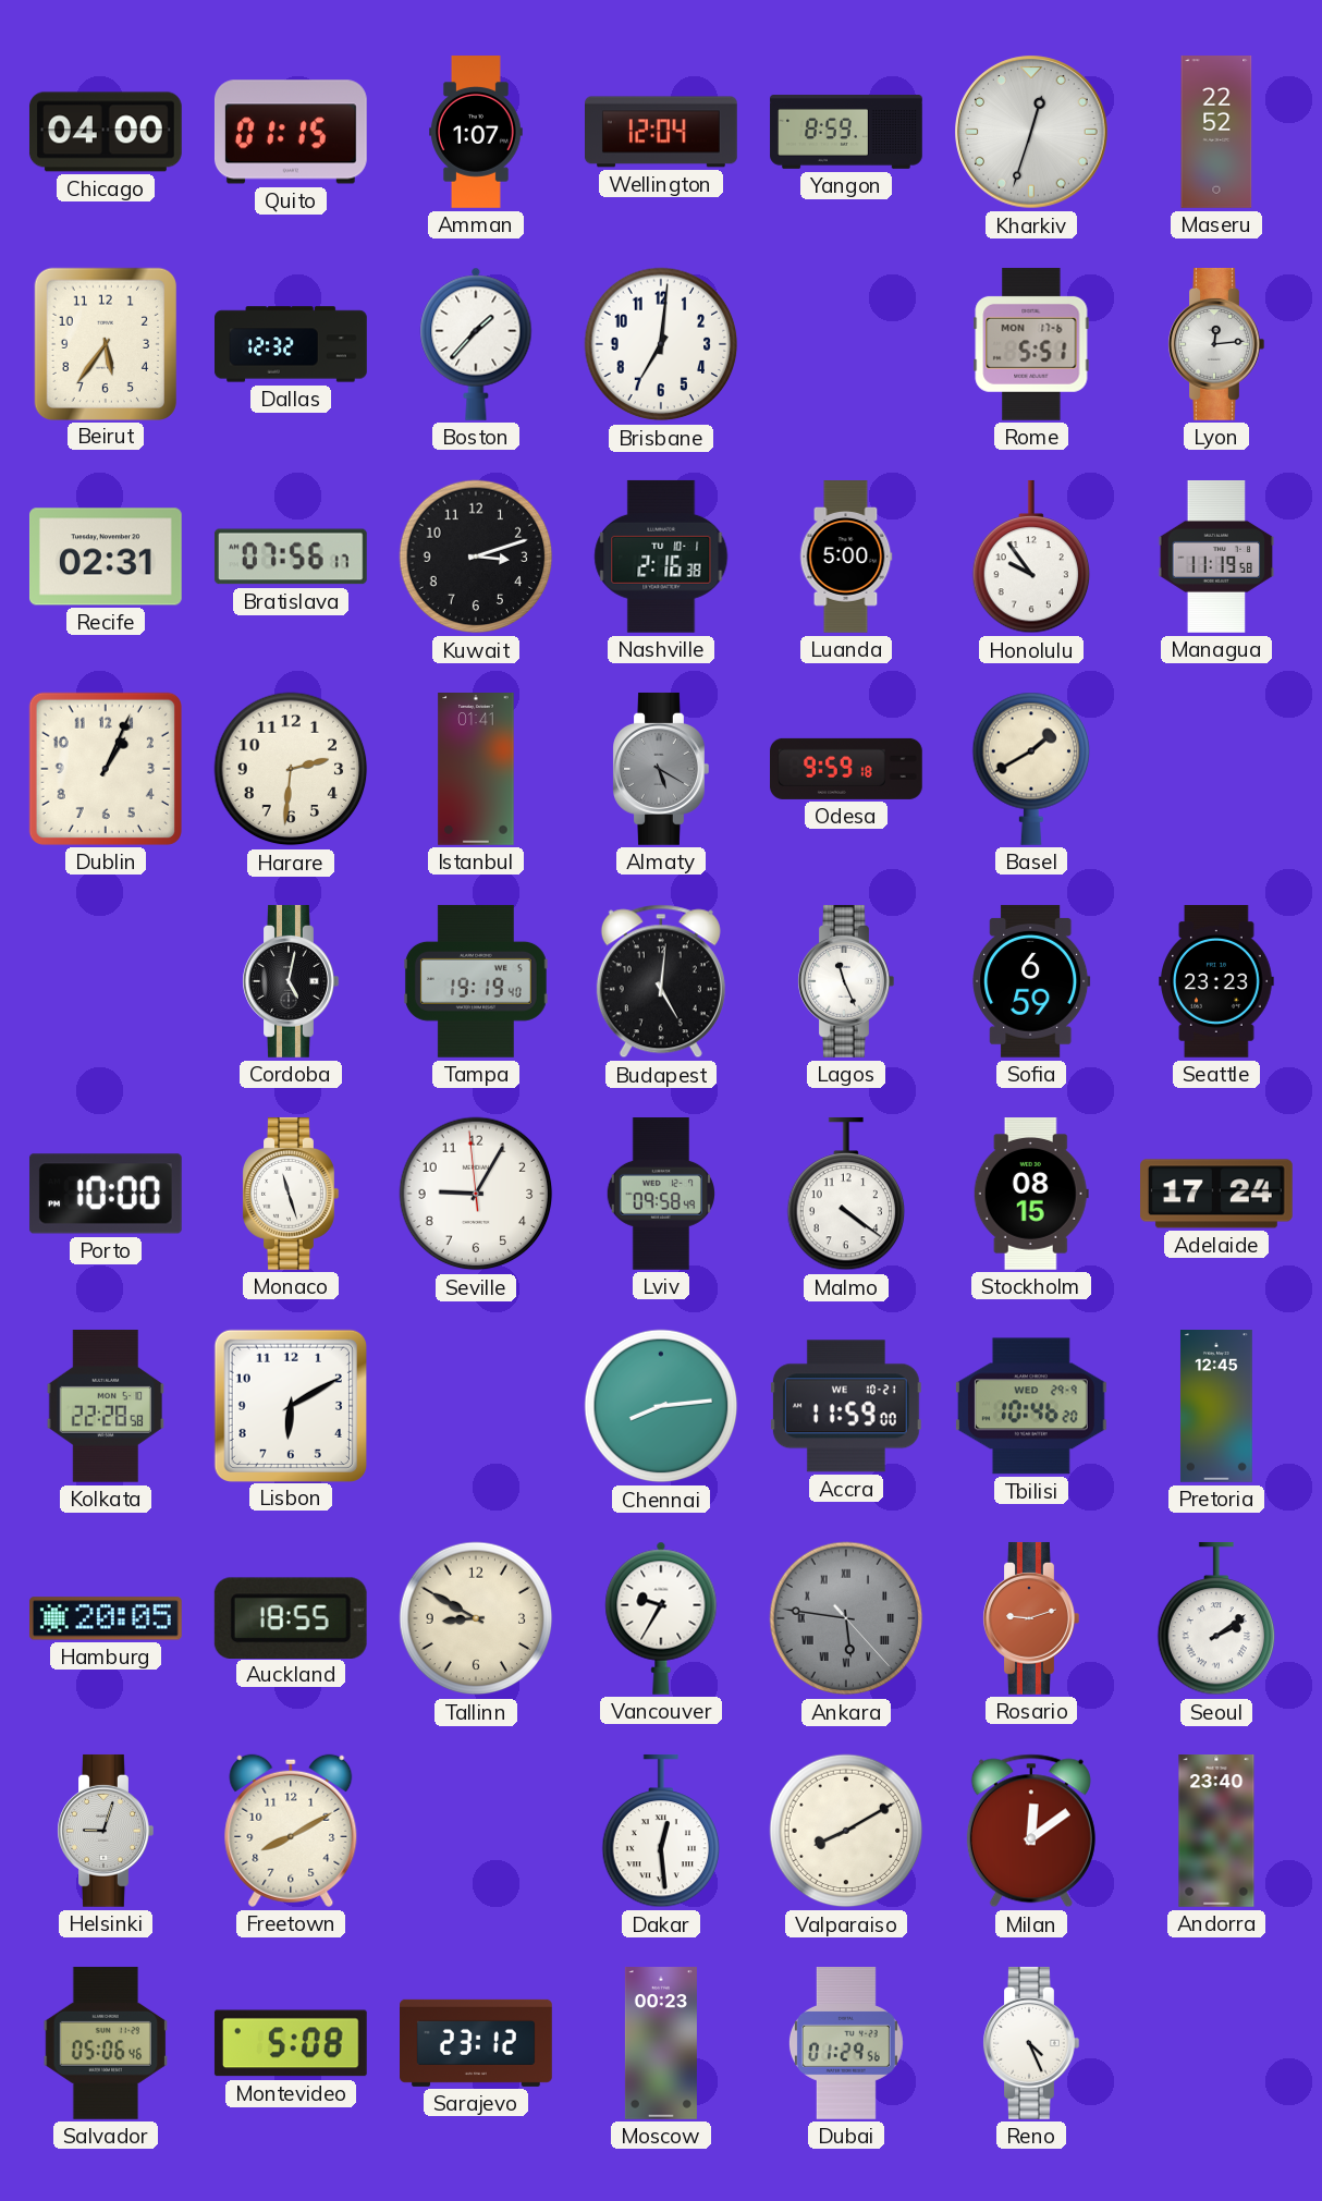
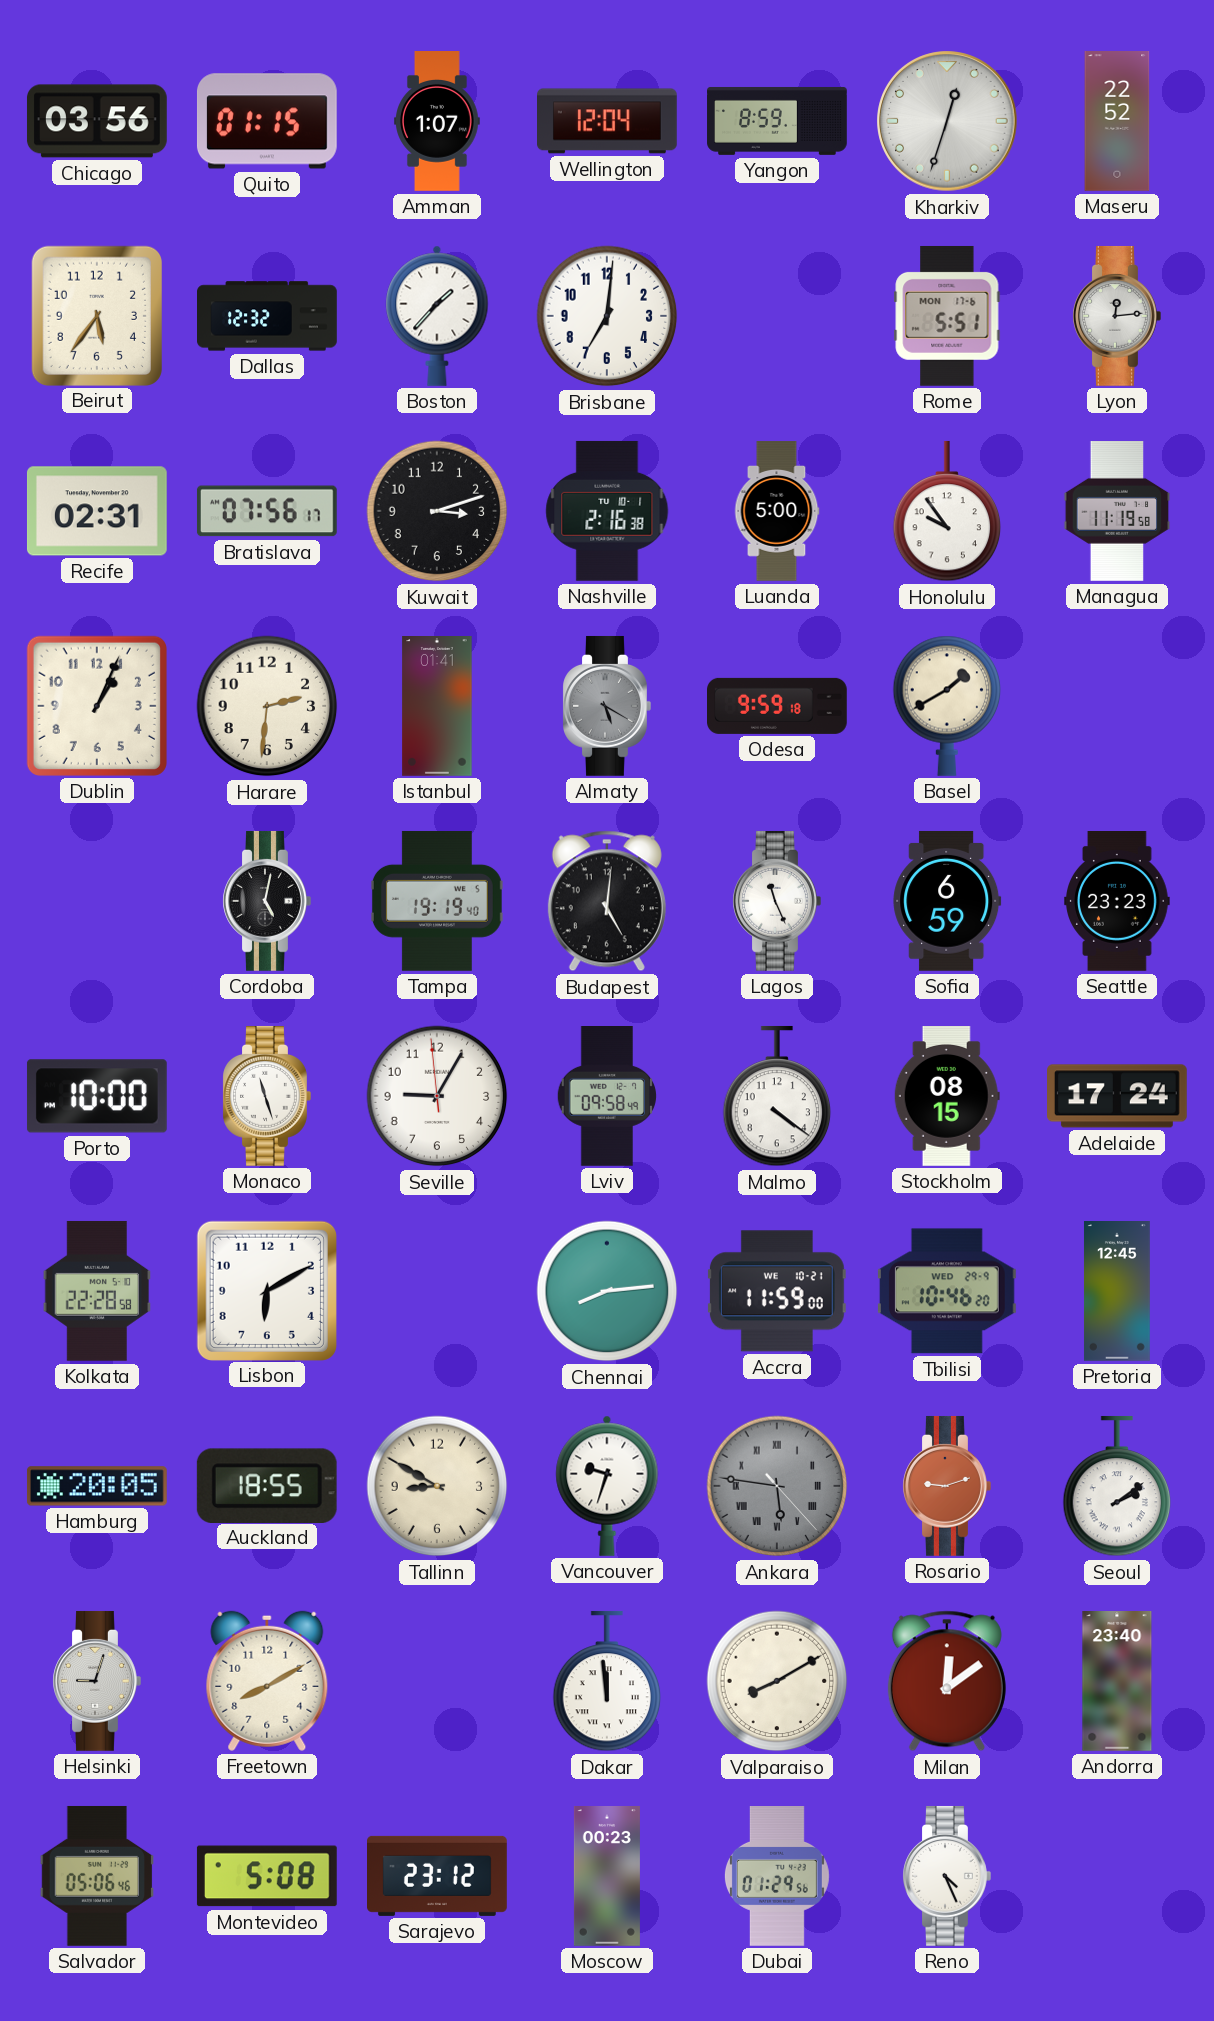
Chicago: 04:00 -> 03:56 (97, 121)
Vancouver: 9:35 -> 9:33 (607, 1486)
Dakar: 12:29 -> 11:59 (607, 1681)
